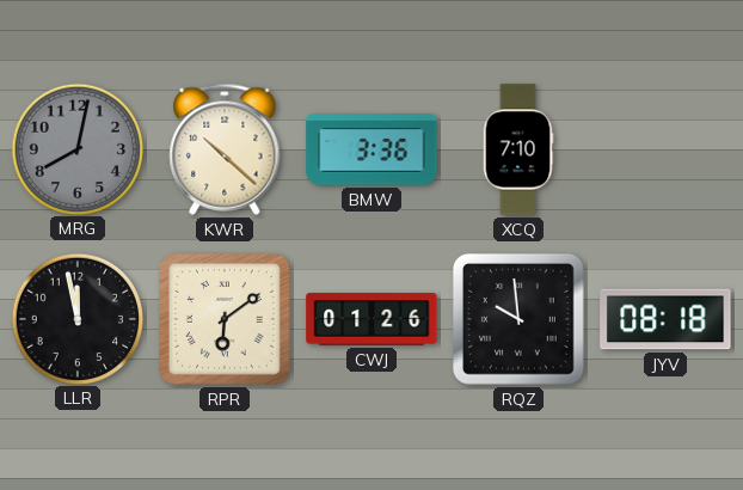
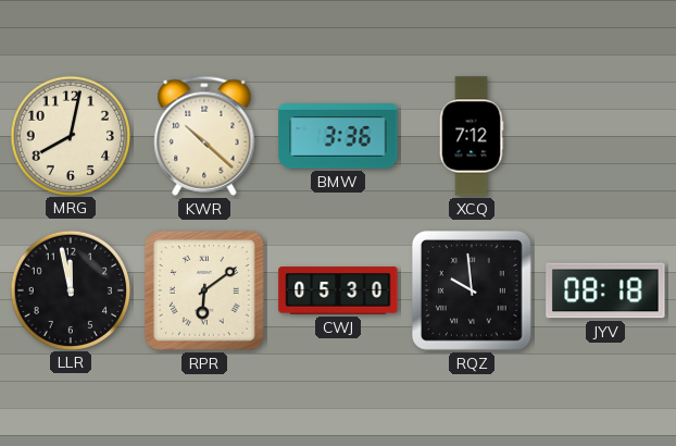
MRG dial: grey -> cream (70, 135)
XCQ: 7:10 -> 7:12 (472, 136)
CWJ: 01:26 -> 05:30 (338, 290)
